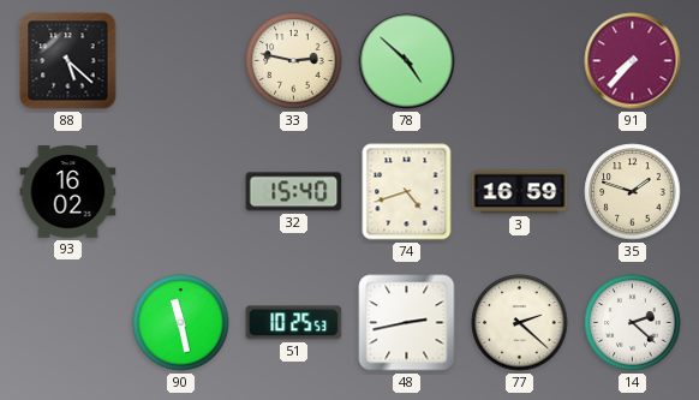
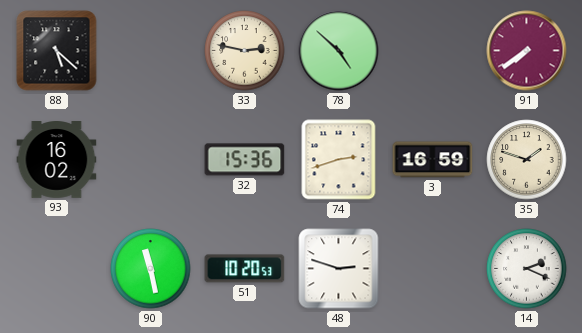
91: 7:37 -> 7:39 (527, 51)
32: 15:40 -> 15:36 (245, 160)
74: 4:42 -> 2:42 (339, 160)
51: 10:25 -> 10:20 (245, 269)
48: 2:43 -> 2:48 (339, 269)
77: 2:22 -> none (520, 323)
14: 2:22 -> 2:19 (527, 269)
